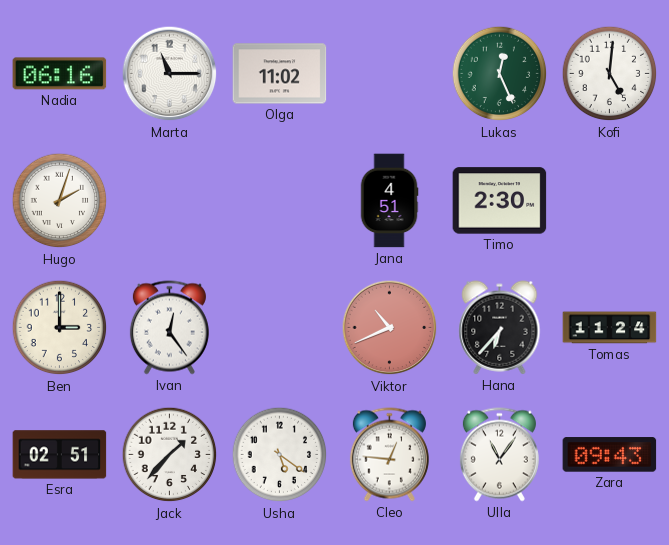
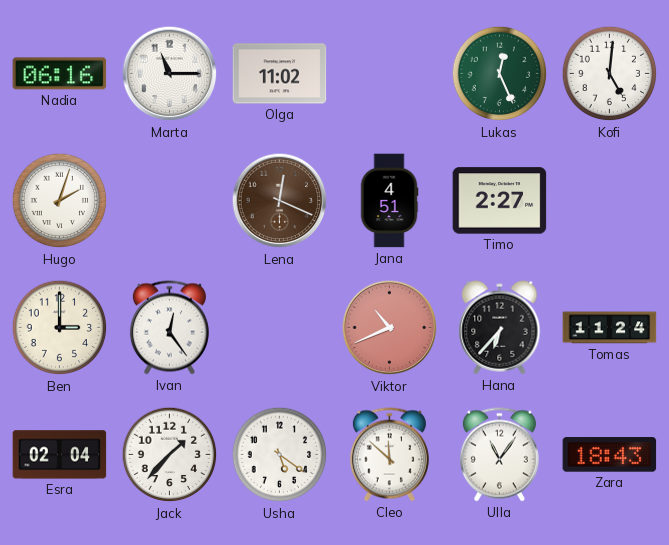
Lena: none -> 12:19 (280, 201)
Timo: 2:30 -> 2:27 (500, 201)
Esra: 02:51 -> 02:04 (60, 455)
Cleo: 12:46 -> 11:52 (389, 455)
Zara: 09:43 -> 18:43 (610, 455)
